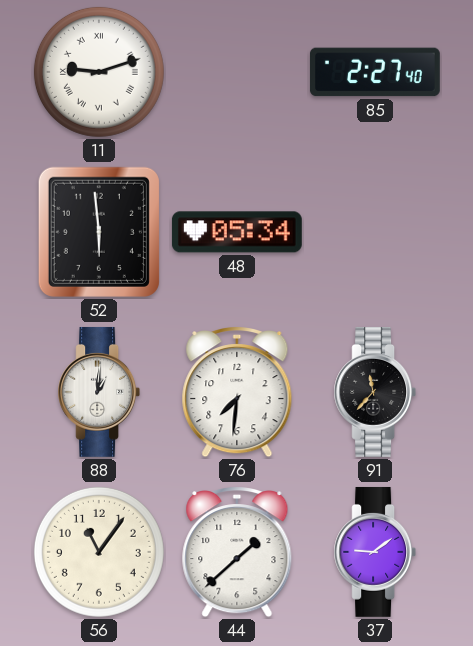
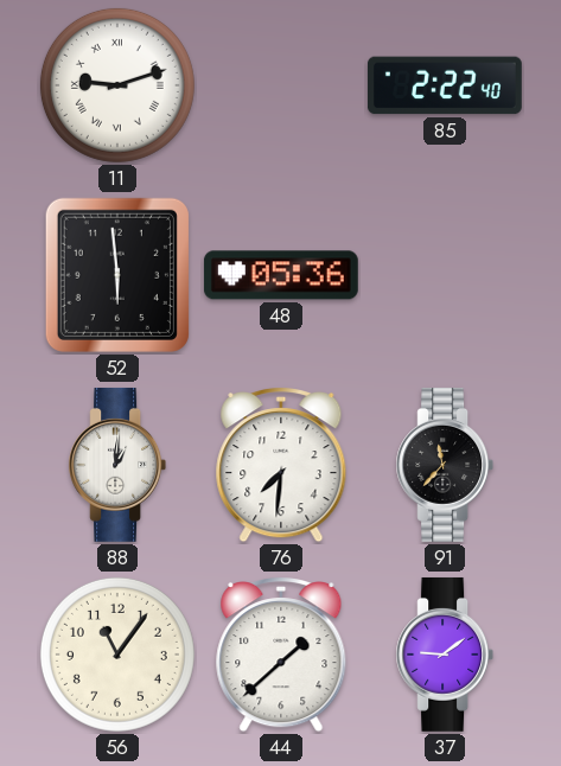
85: 2:27 -> 2:22 (445, 85)
48: 05:34 -> 05:36 (281, 275)
